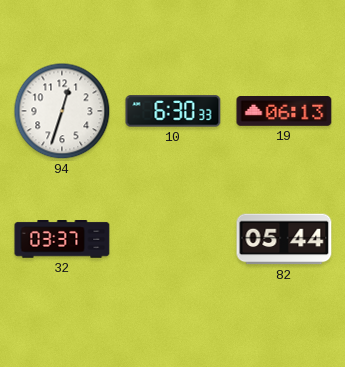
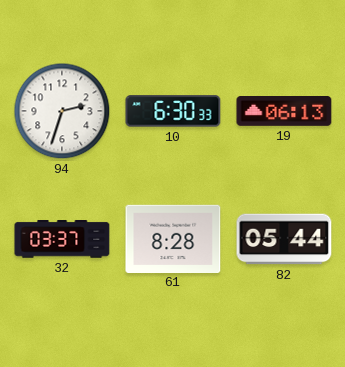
94: 12:33 -> 2:33 (62, 111)
61: none -> 8:28 (173, 238)
